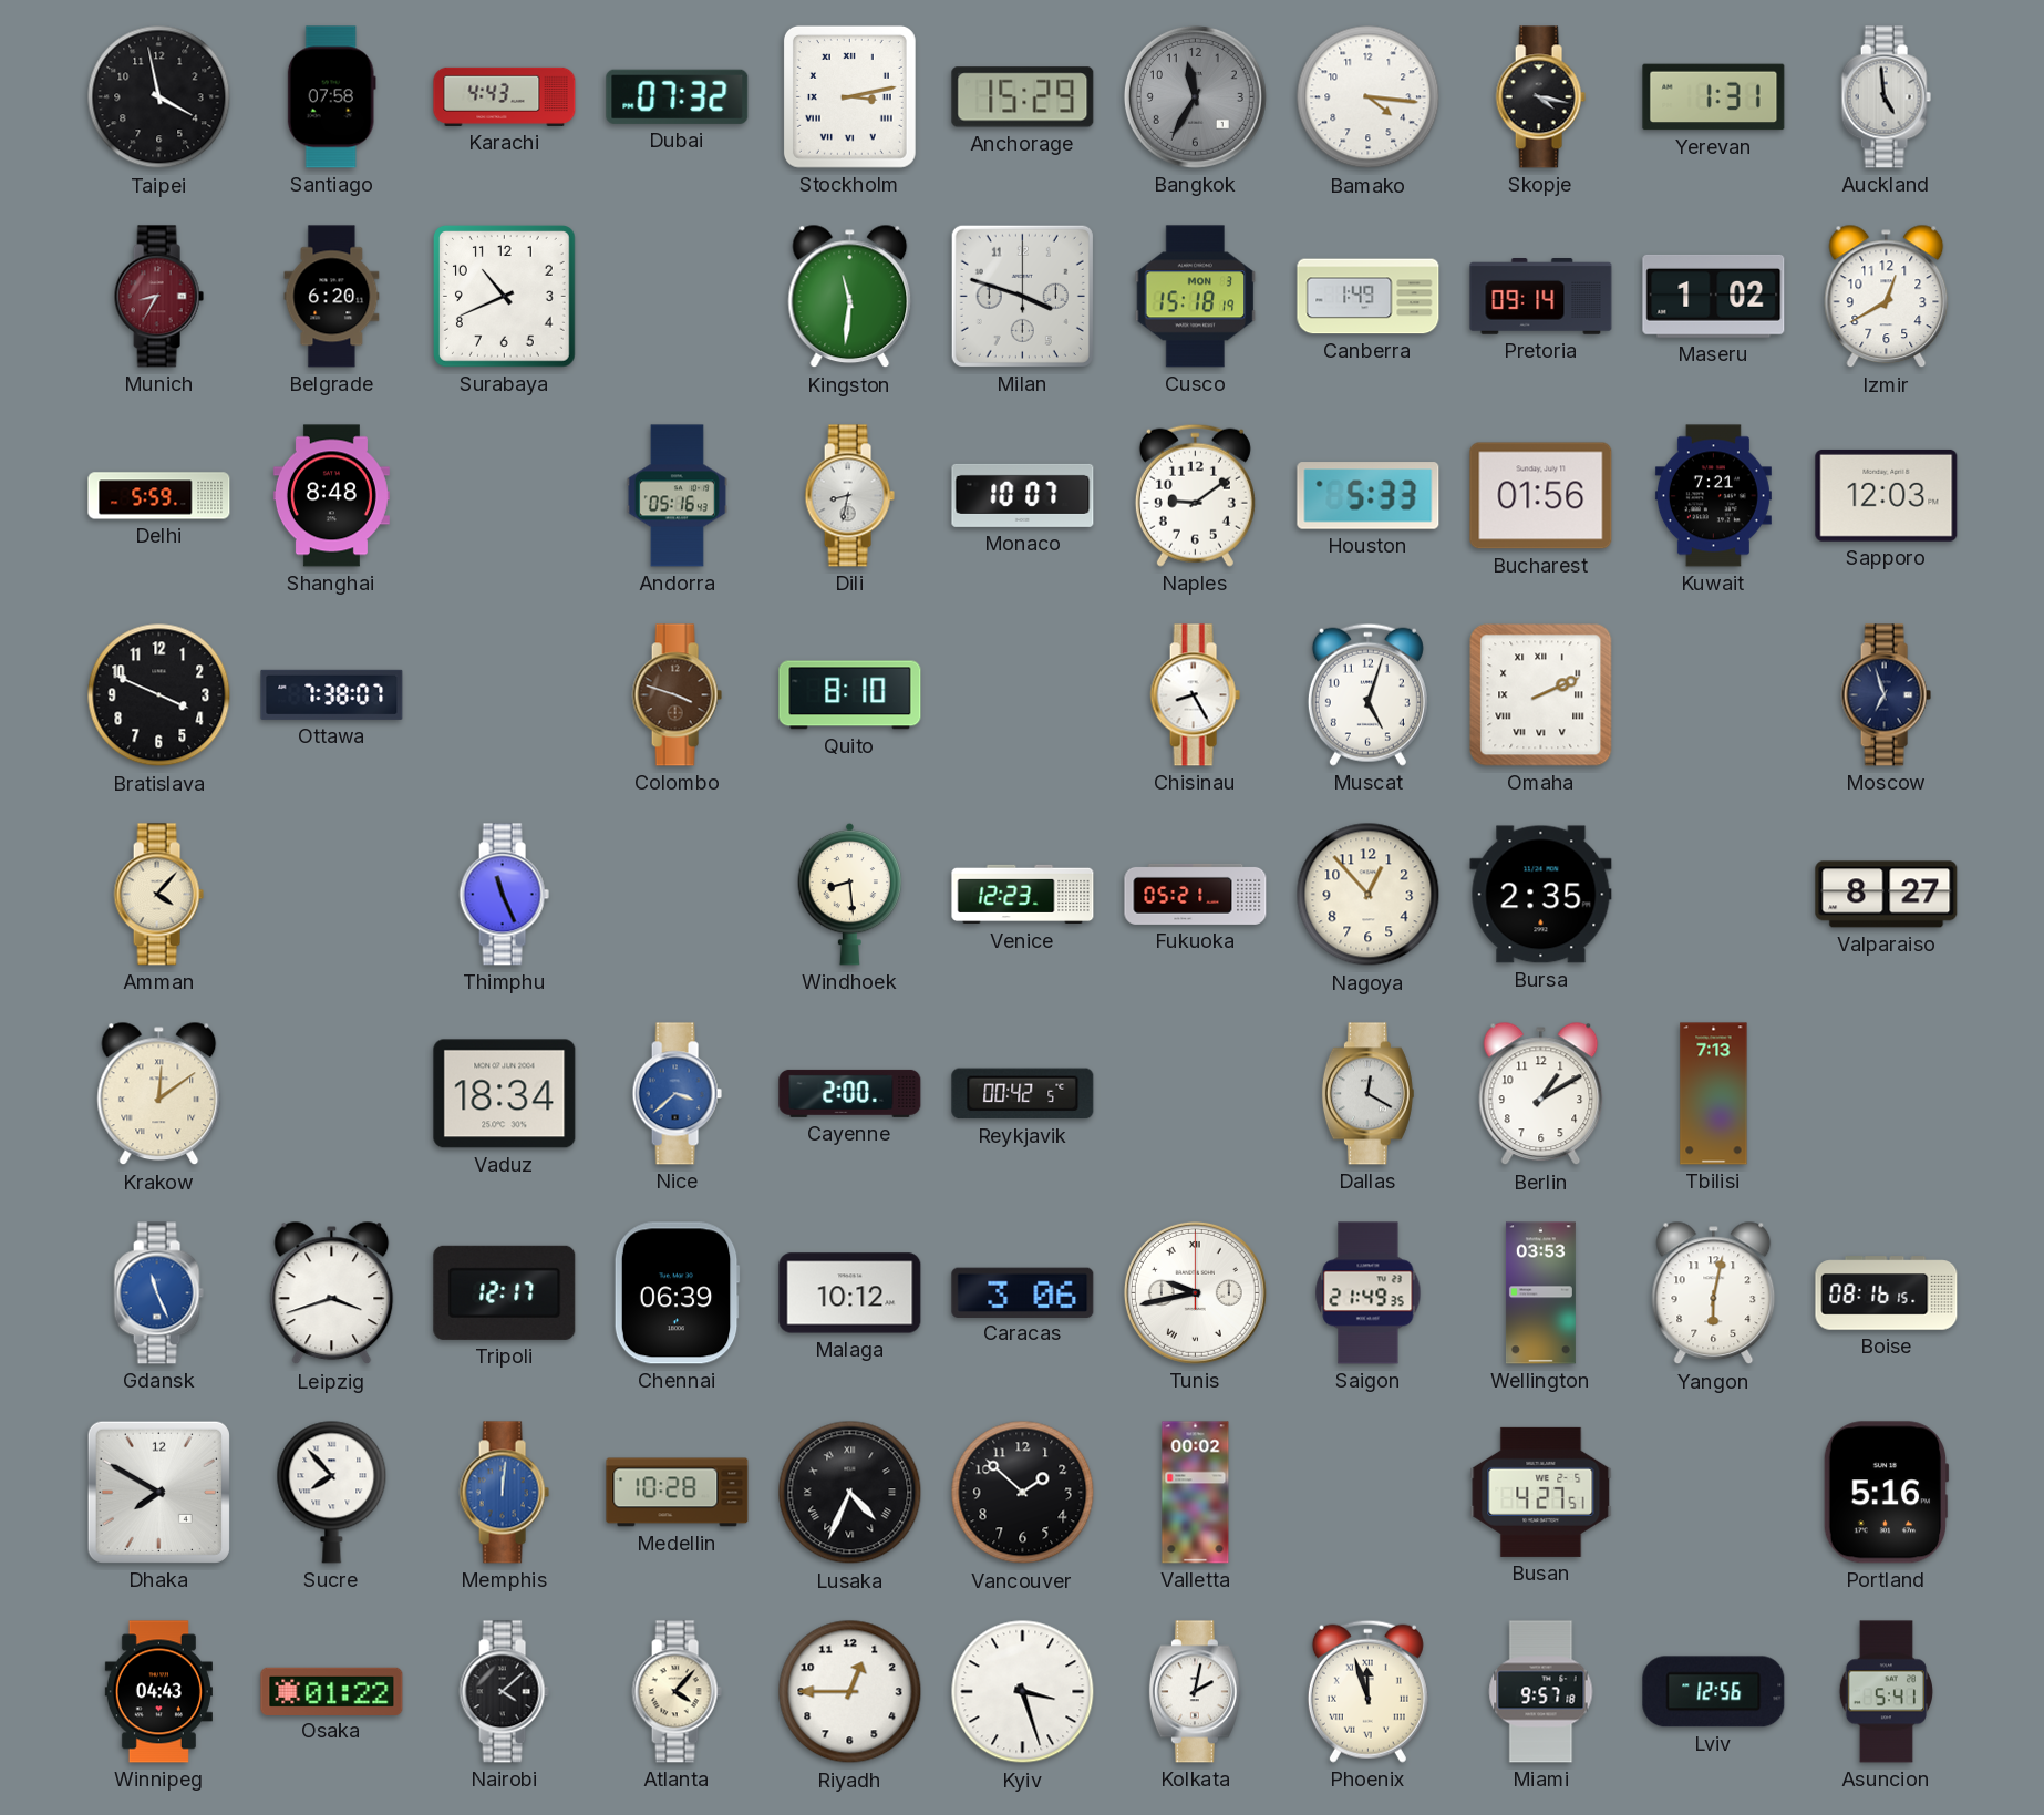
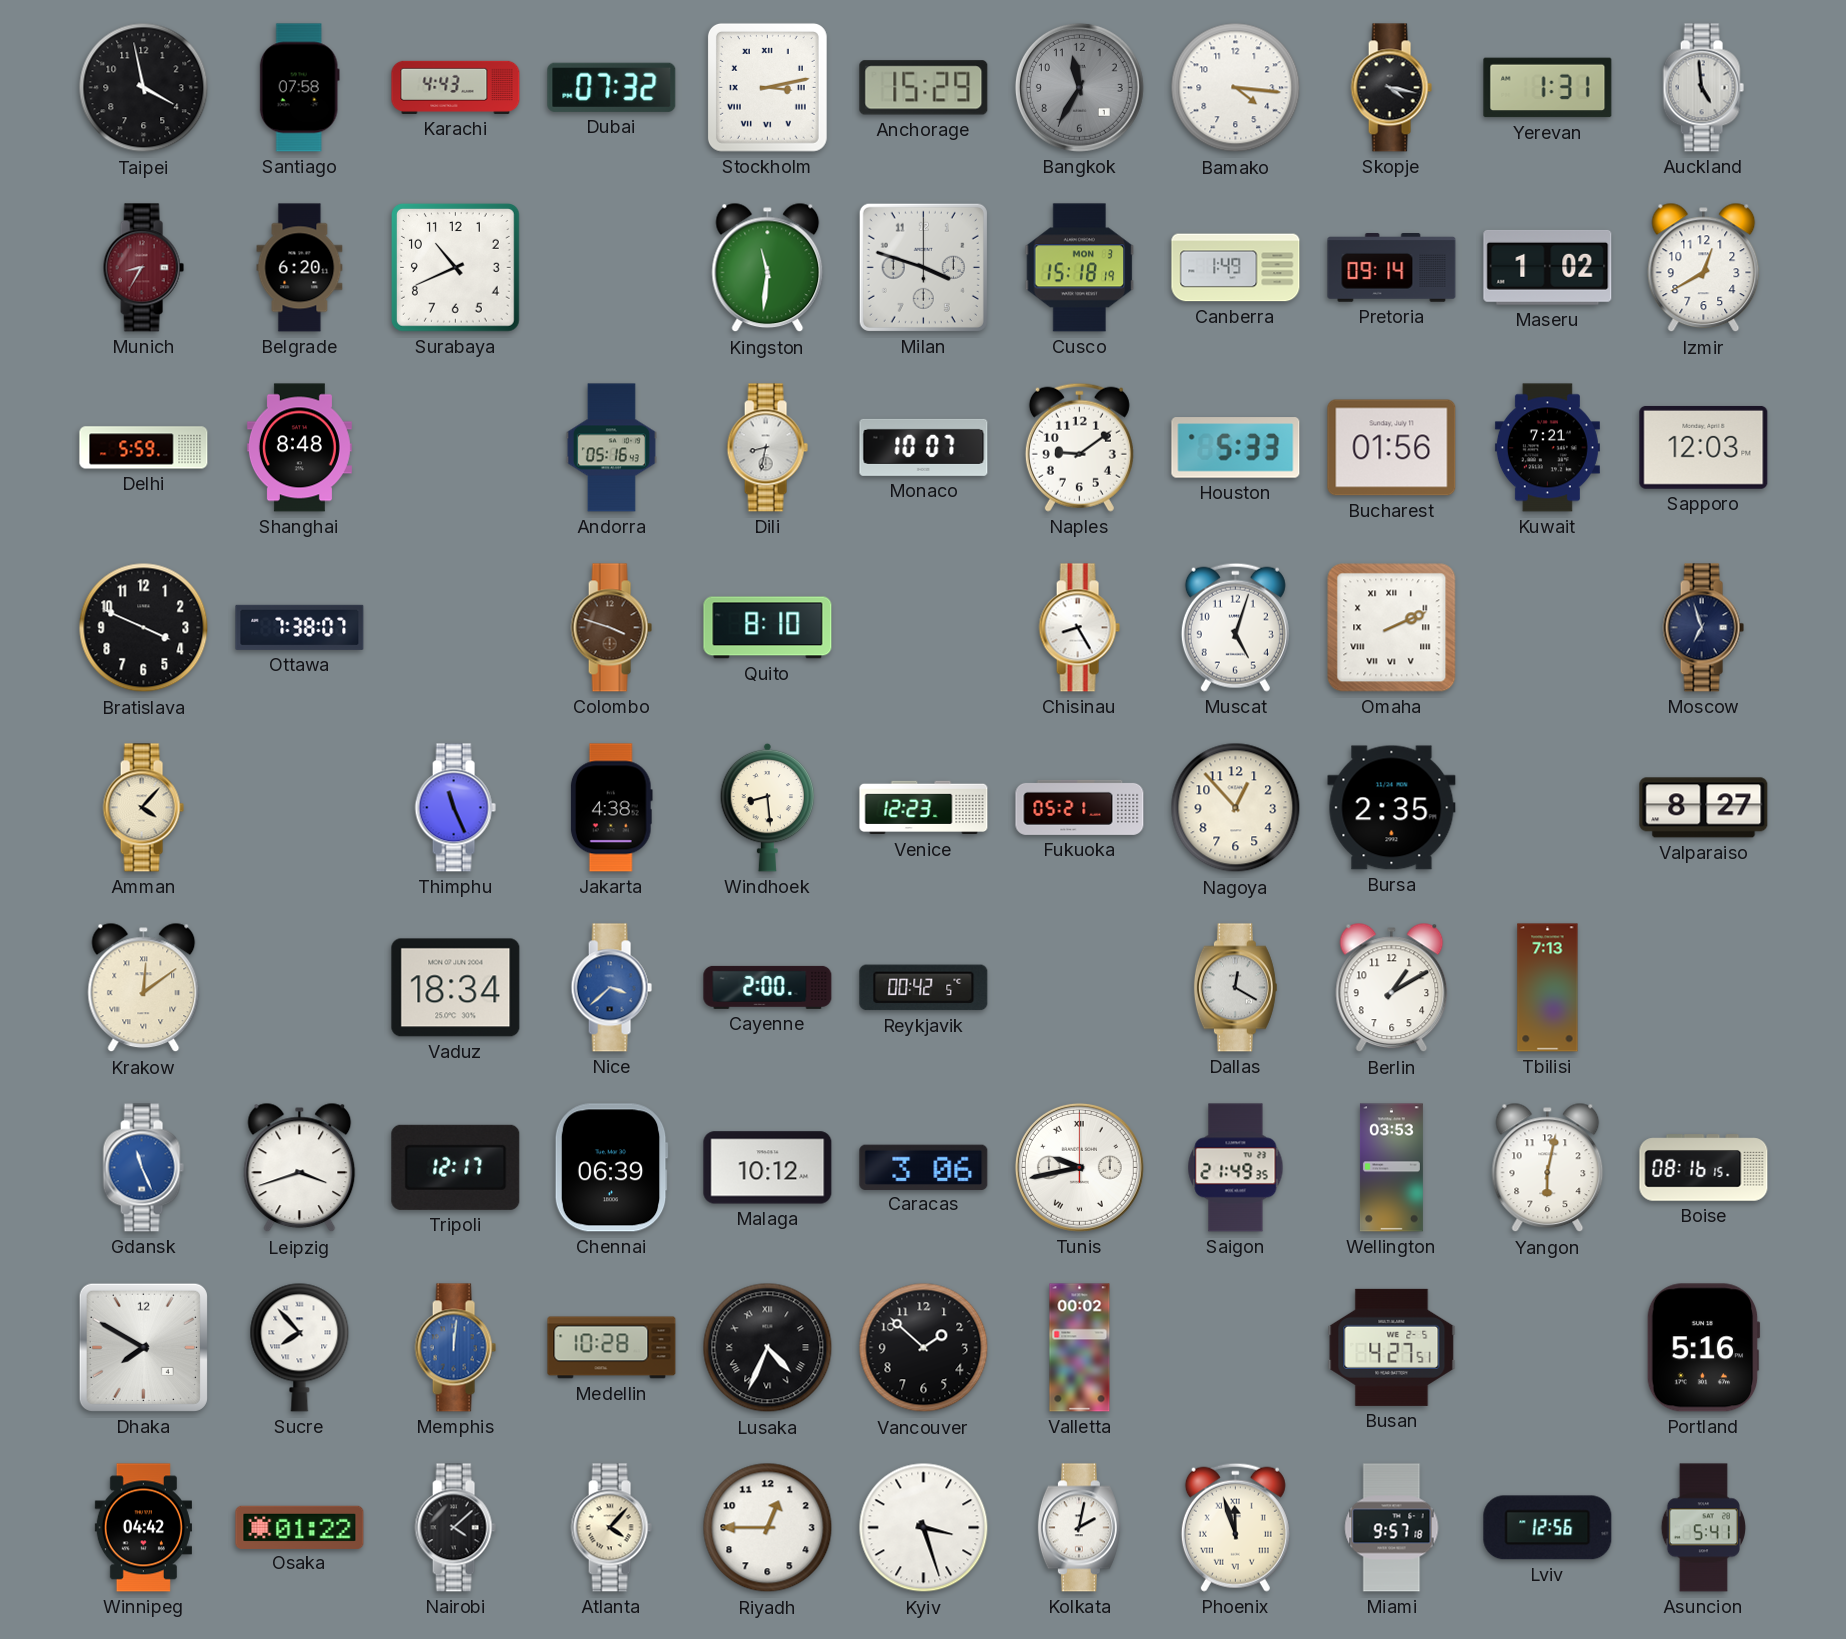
Jakarta: none -> 4:38 (611, 808)
Winnipeg: 04:43 -> 04:42 (143, 1528)
